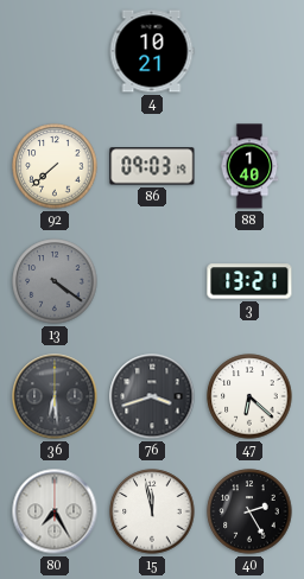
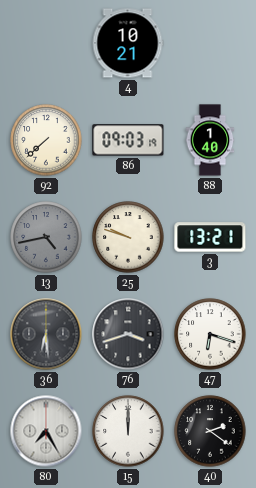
13: 4:21 -> 4:43 (46, 237)
25: none -> 9:48 (128, 237)
47: 6:22 -> 6:18 (210, 334)
15: 11:58 -> 12:00 (128, 431)
40: 2:25 -> 2:21 (210, 431)
